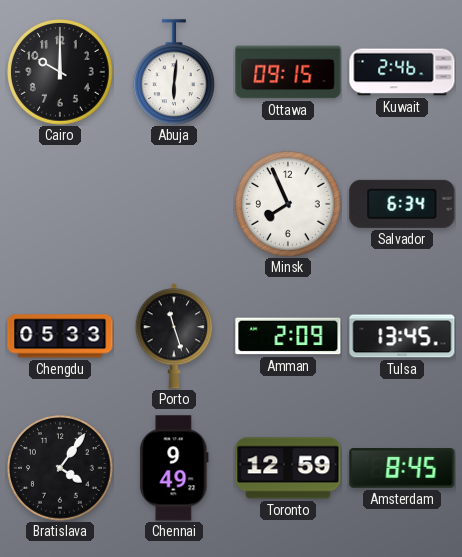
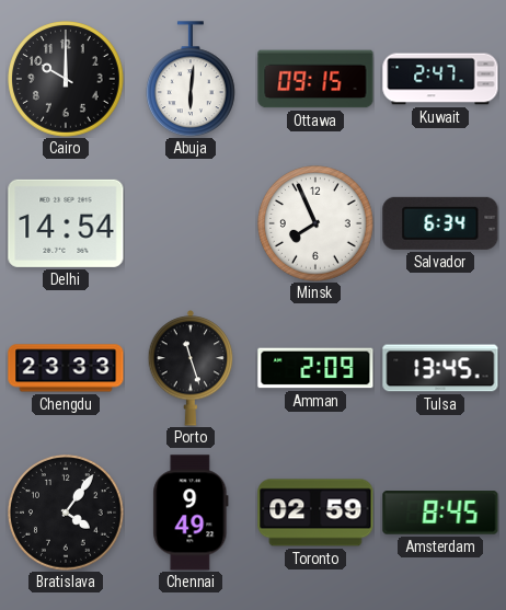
Kuwait: 2:46 -> 2:47 (440, 79)
Delhi: none -> 14:54 (66, 223)
Chengdu: 05:33 -> 23:33 (66, 368)
Toronto: 12:59 -> 02:59 (315, 513)
